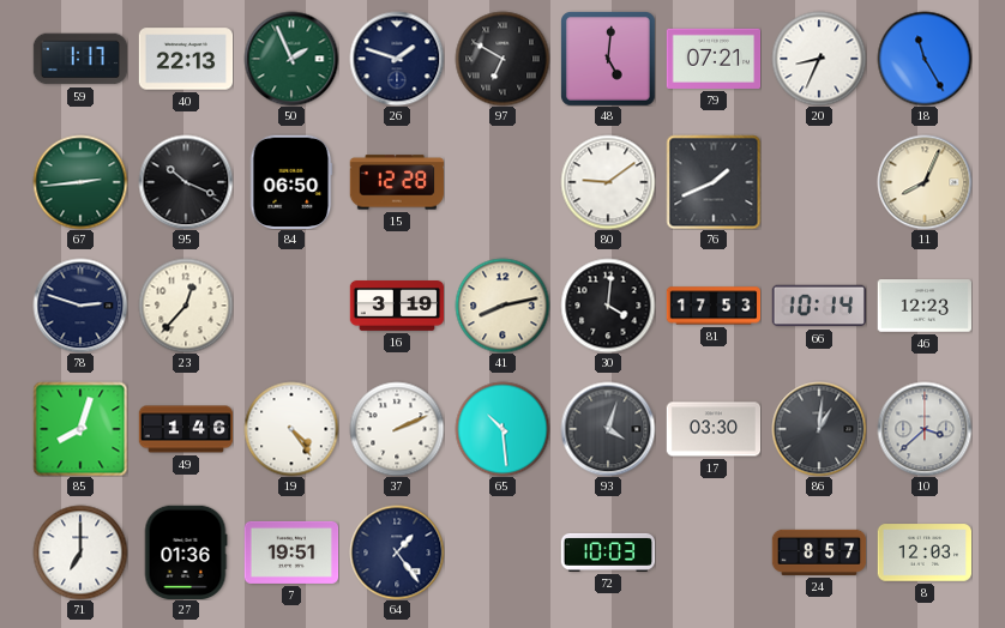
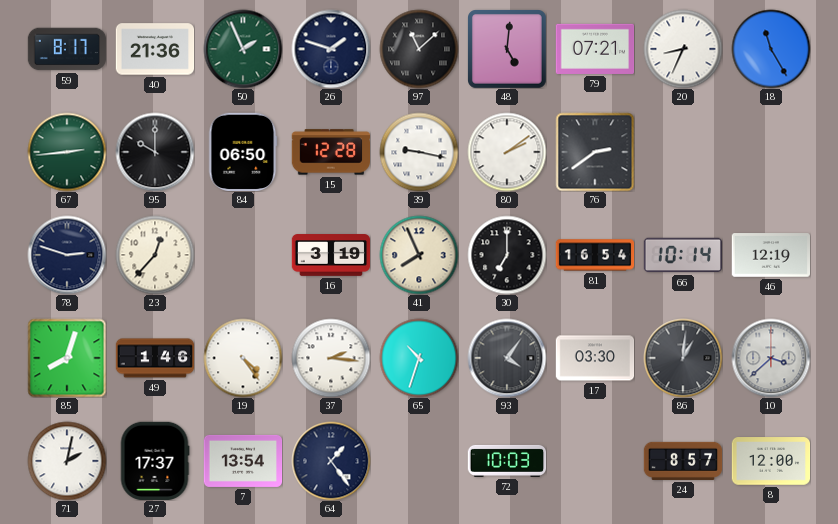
59: 1:17 -> 8:17 (67, 49)
40: 22:13 -> 21:36 (155, 49)
97: 6:50 -> 11:08 (419, 49)
95: 10:19 -> 10:00 (155, 152)
39: none -> 9:17 (419, 152)
80: 9:09 -> 2:09 (507, 152)
76: 1:41 -> 2:39 (595, 152)
11: 8:04 -> none (925, 182)
41: 8:13 -> 7:56 (419, 255)
30: 4:01 -> 7:00 (507, 255)
81: 17:53 -> 16:54 (595, 255)
46: 12:23 -> 12:19 (771, 255)
37: 2:11 -> 2:16 (331, 358)
65: 10:29 -> 10:33 (419, 358)
93: 4:03 -> 4:06 (507, 358)
71: 7:00 -> 2:02 (67, 461)
27: 01:36 -> 17:37 (155, 461)
7: 19:51 -> 13:54 (243, 461)
8: 12:03 -> 12:00 (771, 461)
